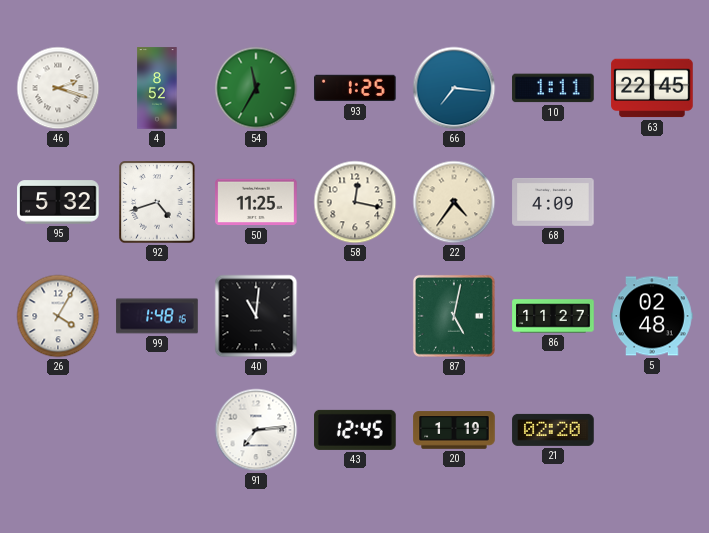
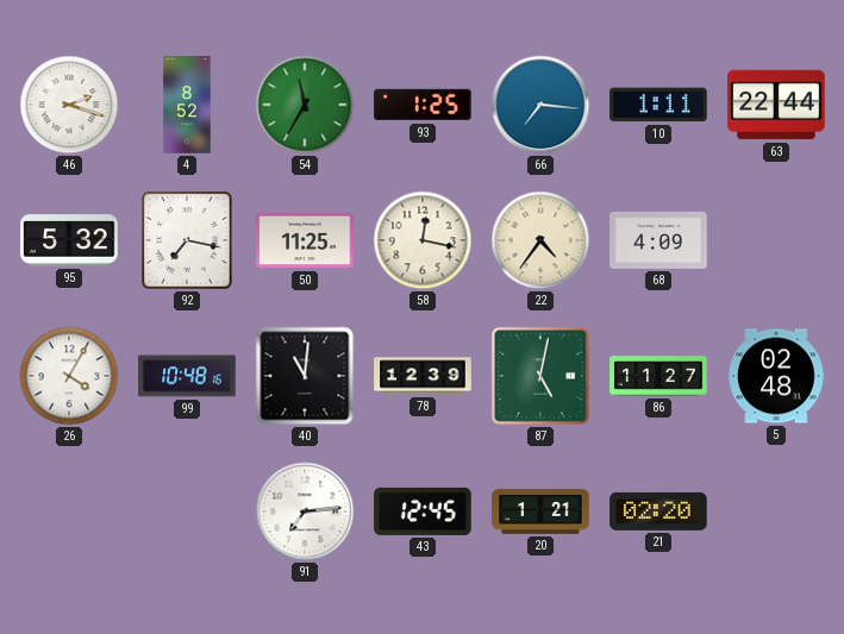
63: 22:45 -> 22:44 (776, 105)
92: 4:42 -> 7:17 (187, 240)
99: 1:48 -> 10:48 (187, 376)
78: none -> 12:39 (423, 376)
20: 1:19 -> 1:21 (540, 511)
